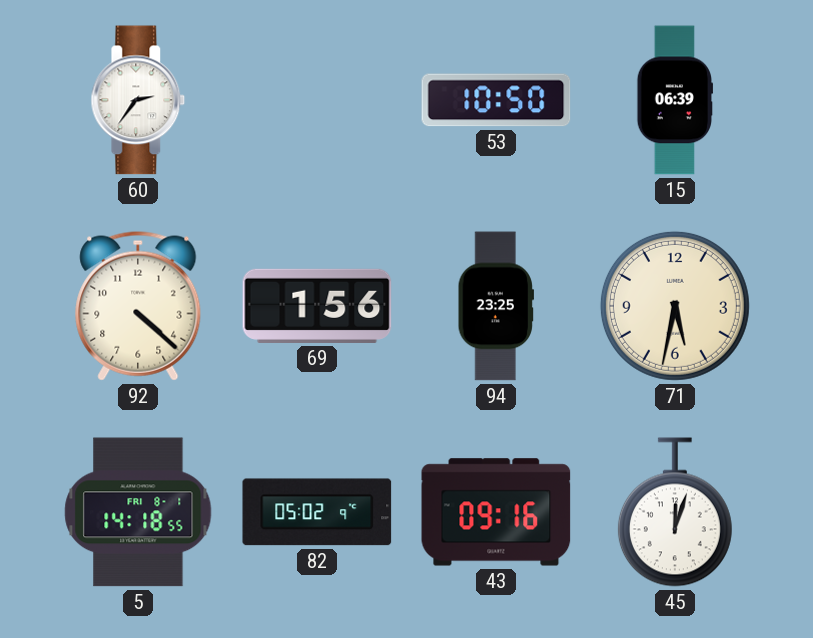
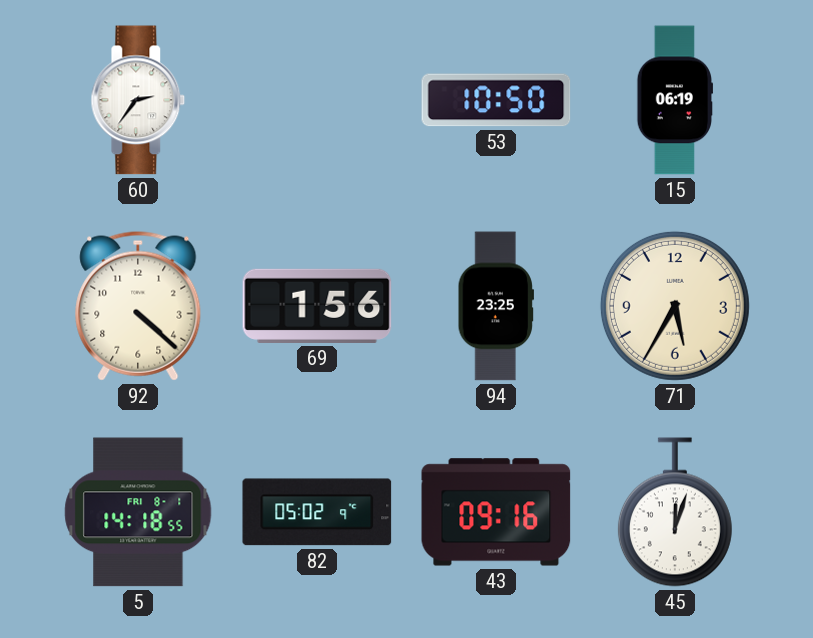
15: 06:39 -> 06:19 (674, 100)
71: 5:32 -> 5:35 (675, 306)
